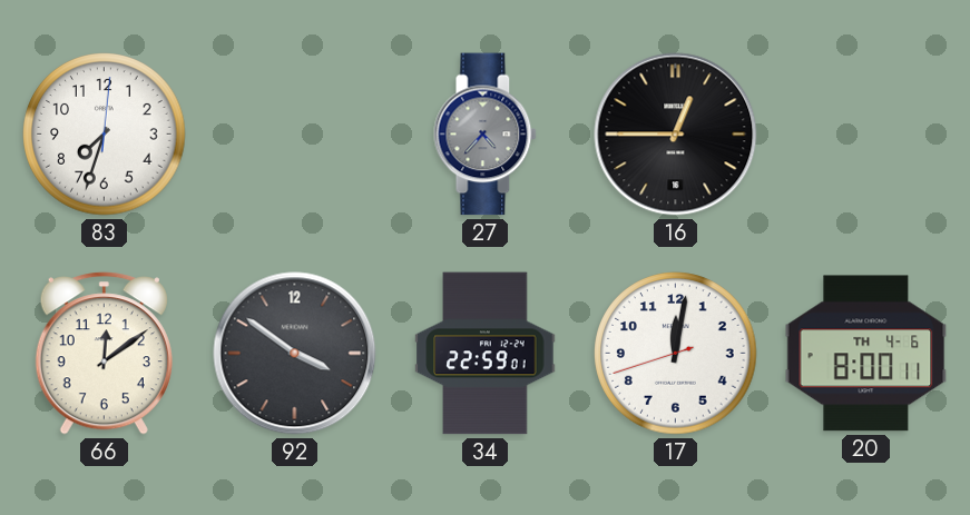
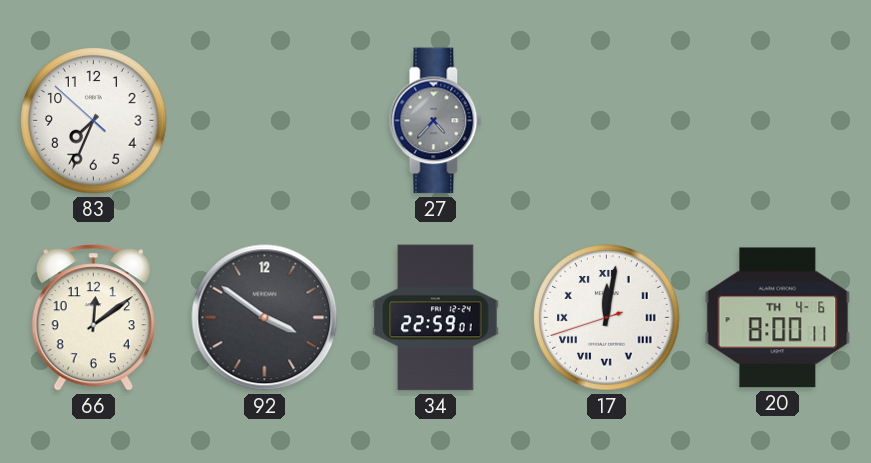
83: 7:33:01 -> 7:33:52 (94, 121)
16: 12:45 -> none (676, 135)
17 numerals: Arabic -> Roman (607, 318)
